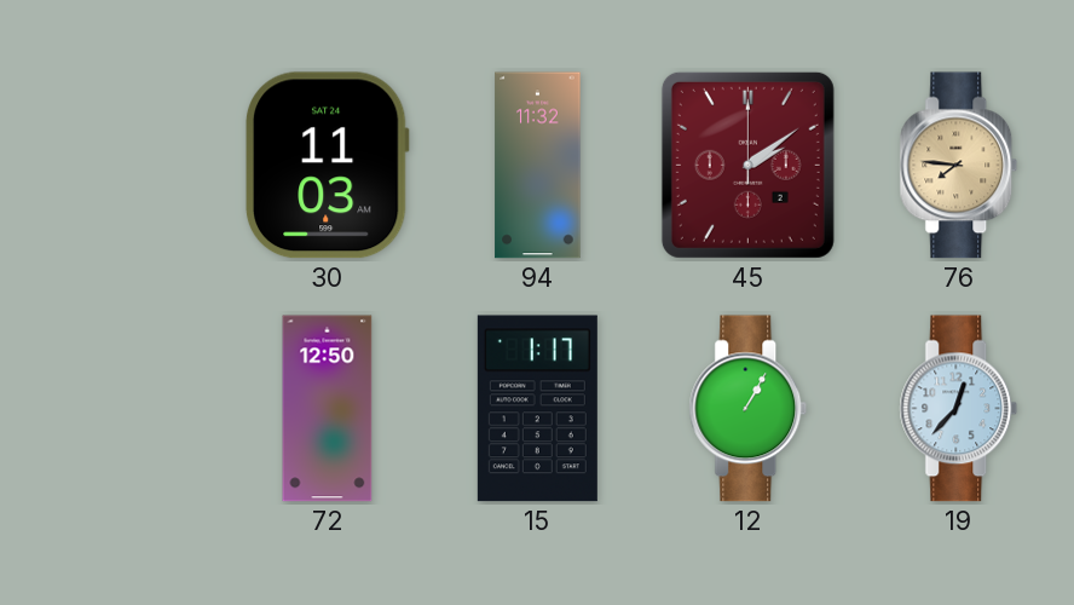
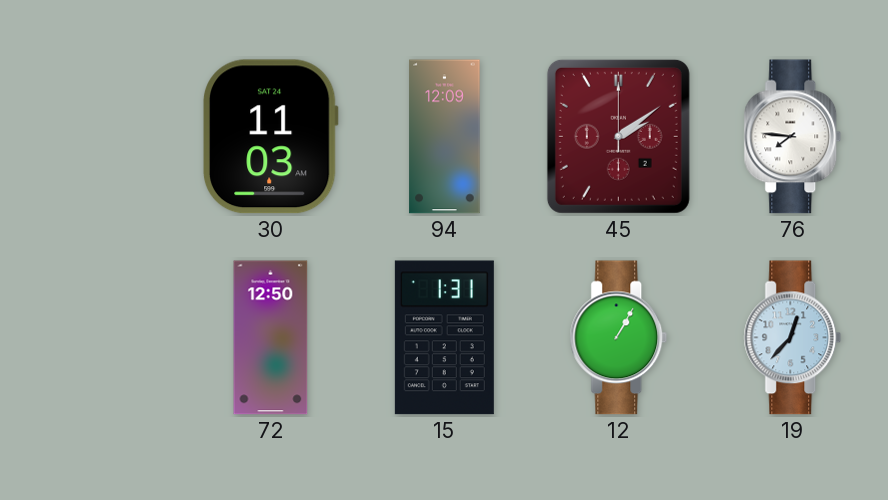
94: 11:32 -> 12:09 (445, 137)
76 dial: champagne -> white (793, 137)
15: 1:17 -> 1:31 (444, 338)
